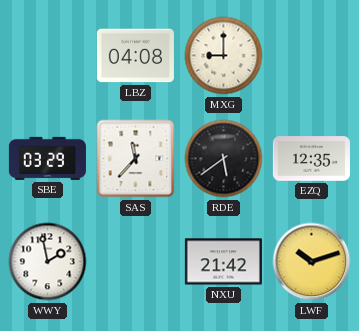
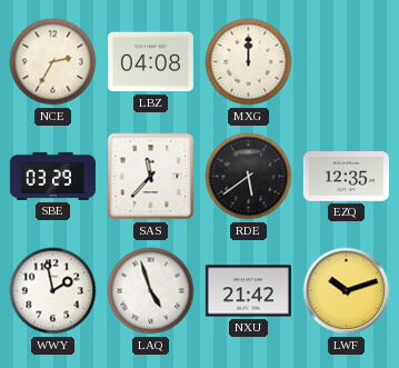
NCE: none -> 2:35 (53, 62)
MXG: 9:00 -> 12:00 (249, 62)
LAQ: none -> 4:57 (151, 291)
